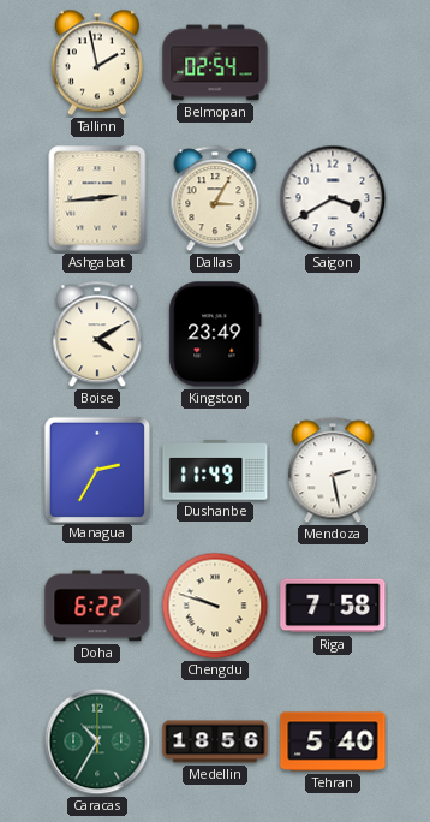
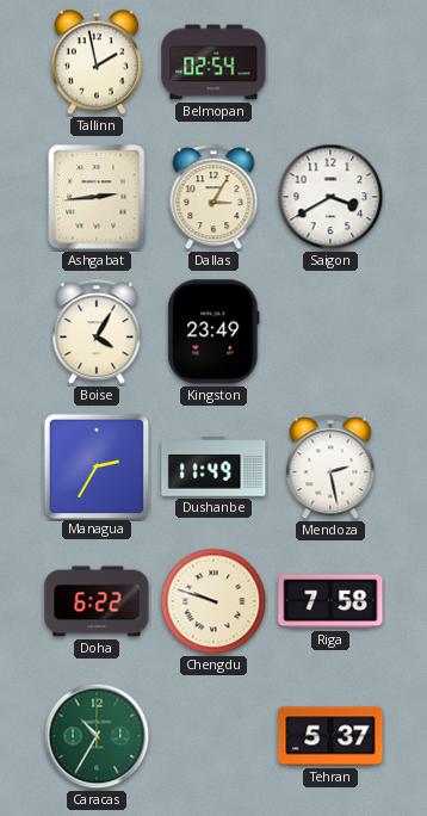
Boise: 4:10 -> 4:05 (97, 333)
Medellin: 18:56 -> none (215, 741)
Tehran: 5:40 -> 5:37 (330, 736)
